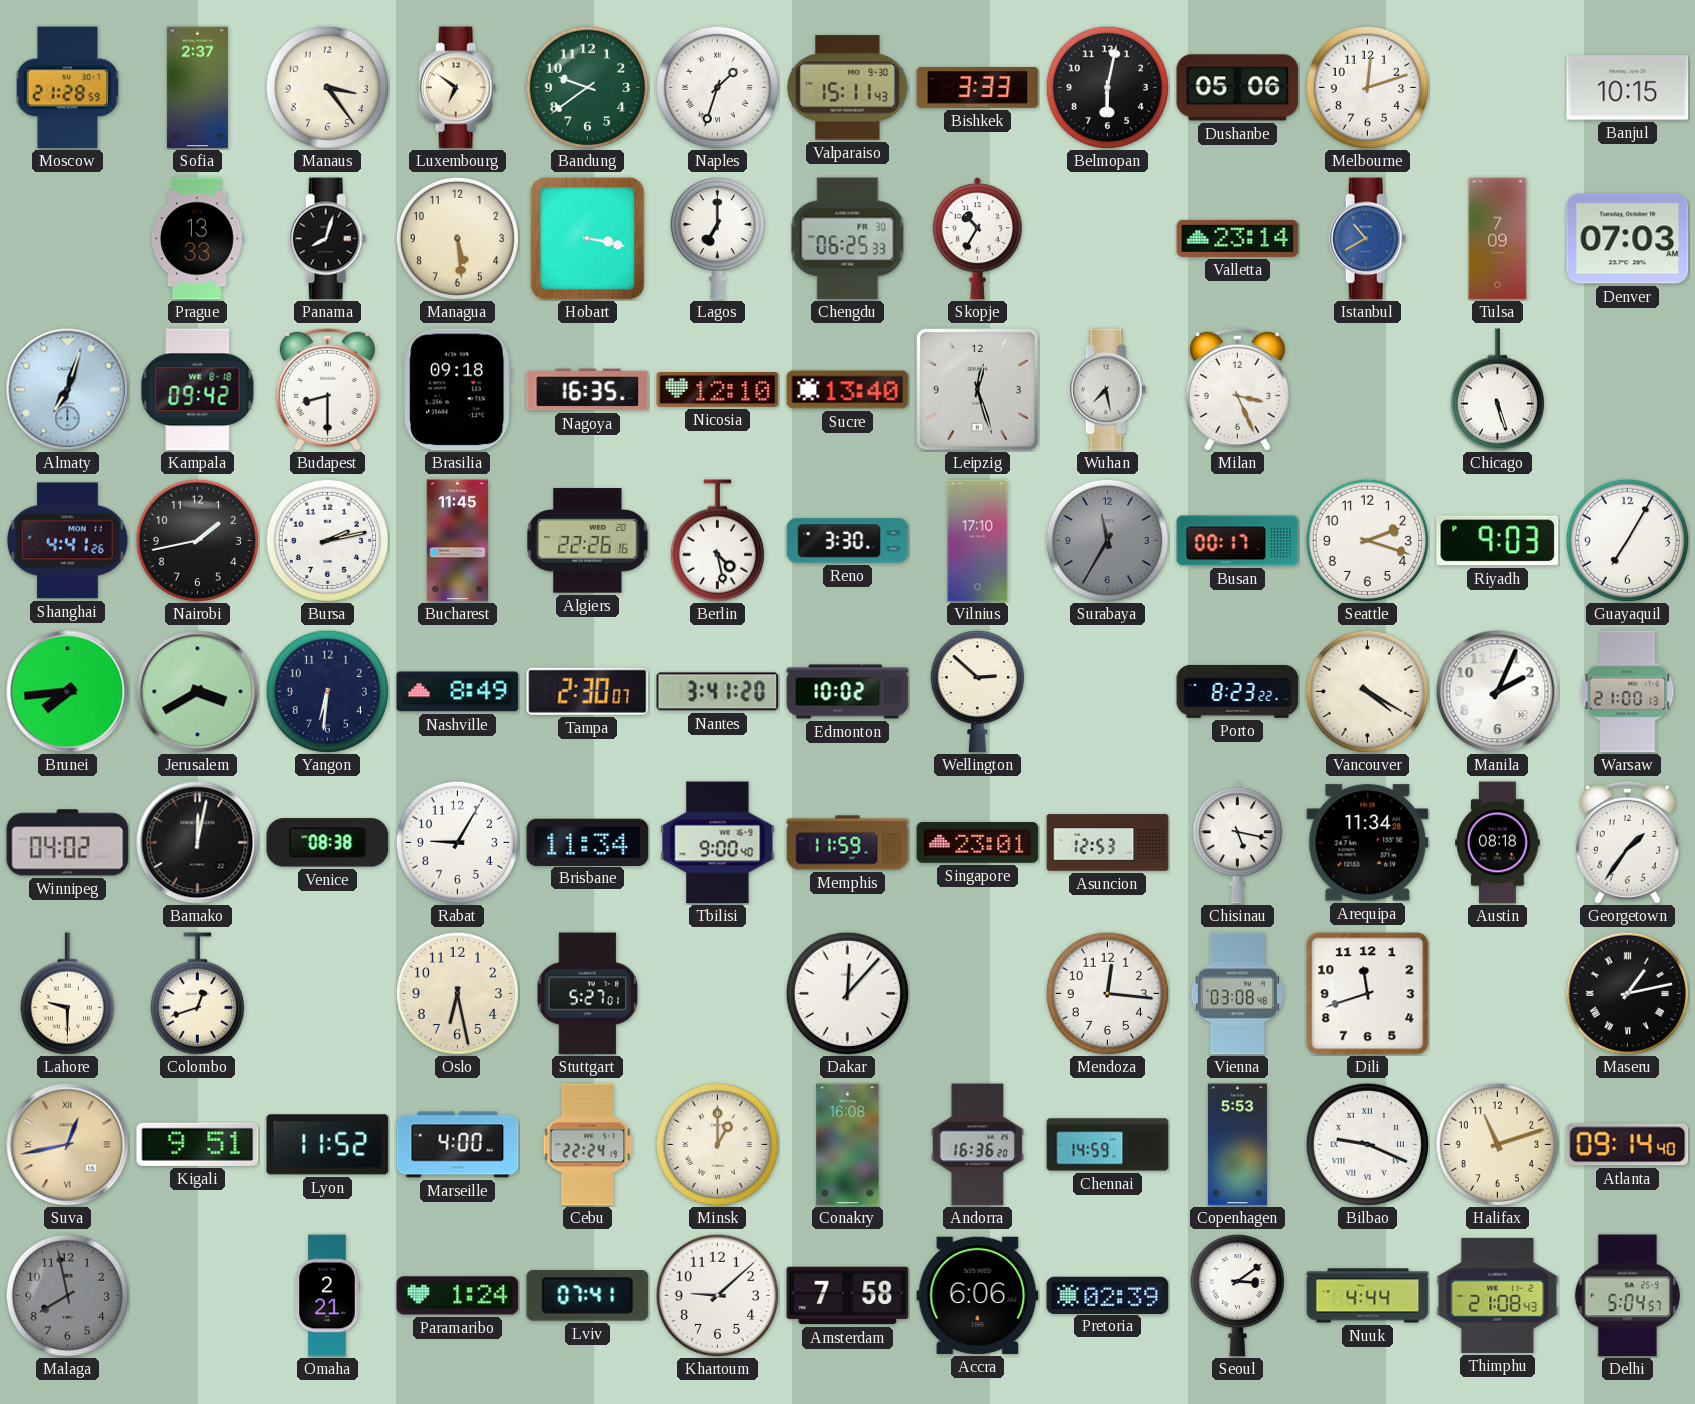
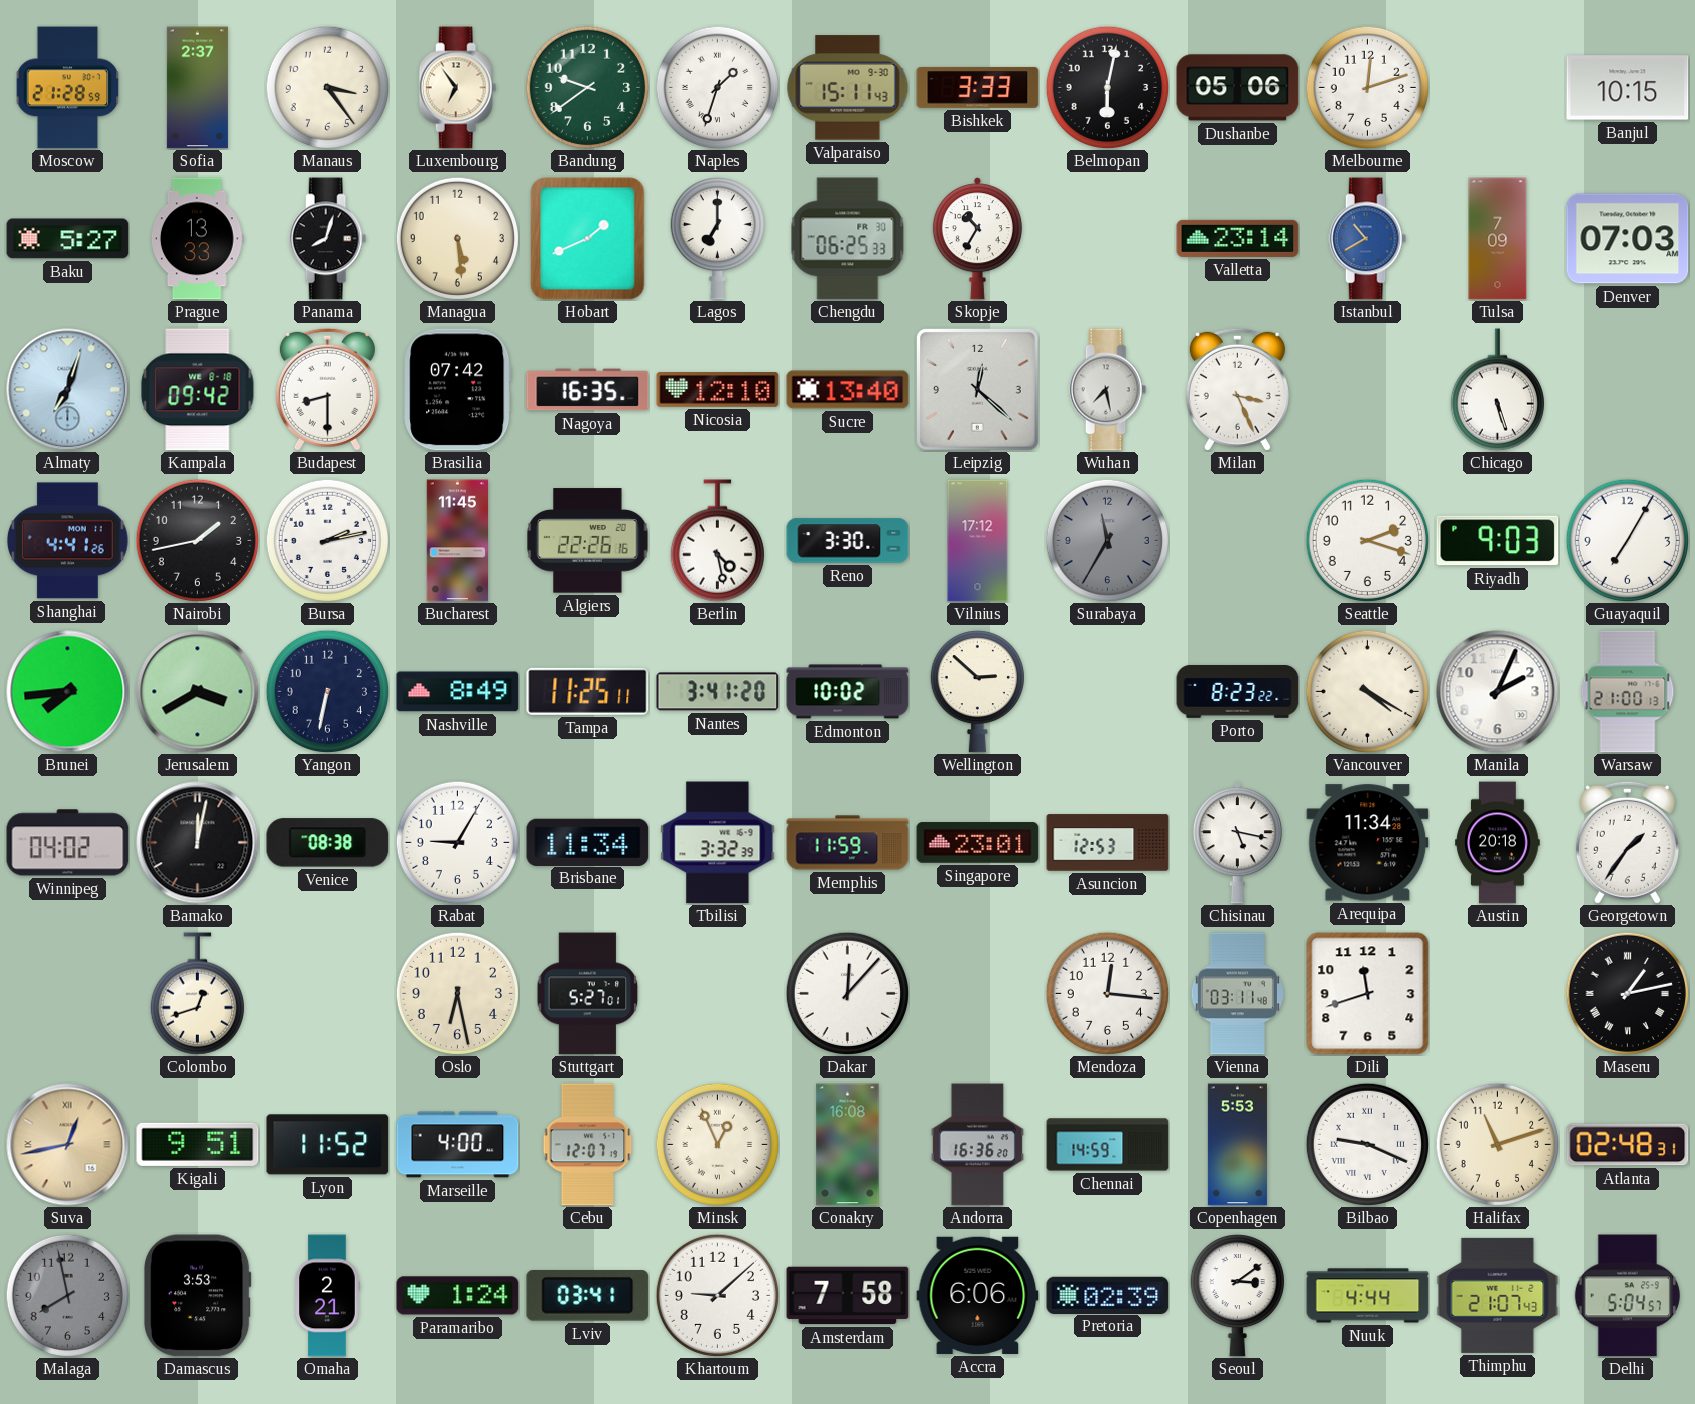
Luxembourg: 6:51 -> 6:54 (458, 88)
Baku: none -> 5:27 (68, 239)
Hobart: 3:17 -> 1:41 (588, 239)
Brasilia: 09:18 -> 07:42 (458, 390)
Leipzig: 12:27 -> 12:22 (978, 390)
Vilnius: 17:10 -> 17:12 (978, 541)
Busan: 00:17 -> none (1238, 541)
Yangon: 6:31 -> 6:32 (327, 691)
Tampa: 2:30 -> 11:25 (588, 691)
Tbilisi: 9:00 -> 3:32 (718, 843)
Austin: 08:18 -> 20:18 (1498, 843)
Lahore: 9:30 -> none (67, 994)
Vienna: 03:08 -> 03:11 (1237, 994)
Cebu: 22:24 -> 12:07 (588, 1145)
Minsk: 1:00 -> 12:56 (717, 1144)
Atlanta: 09:14 -> 02:48 (1628, 1145)
Damascus: none -> 3:53 (198, 1296)
Lviv: 07:41 -> 03:41 (588, 1296)
Thimphu: 21:08 -> 21:07 (1498, 1295)
